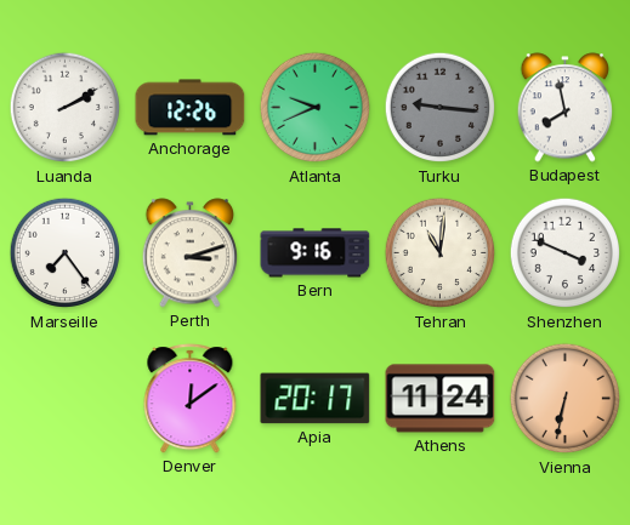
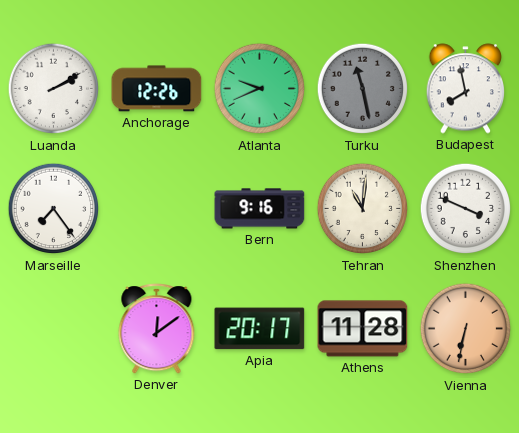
Turku: 9:16 -> 11:28 (363, 89)
Perth: 3:12 -> none (191, 253)
Athens: 11:24 -> 11:28 (363, 329)
